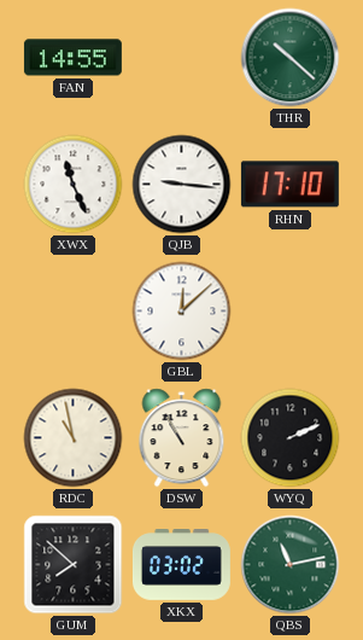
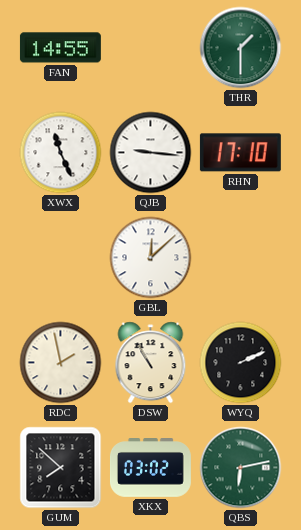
THR: 10:22 -> 1:30 (241, 48)
RDC: 10:58 -> 1:58 (61, 363)
QBS: 11:13 -> 6:13 (241, 468)
